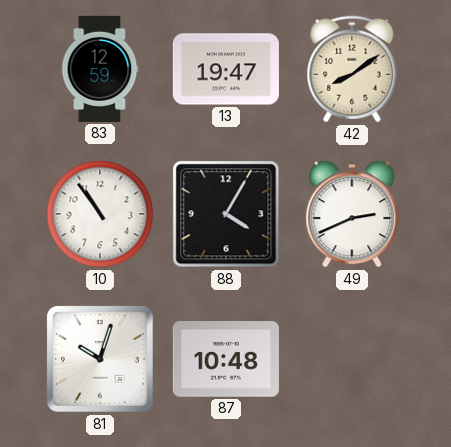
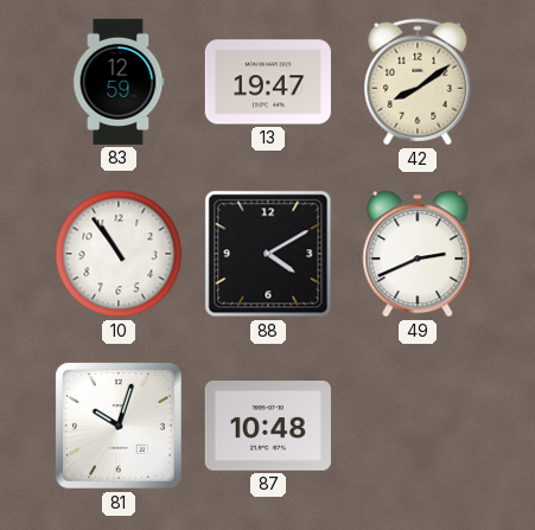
88: 4:05 -> 4:10 (268, 254)
